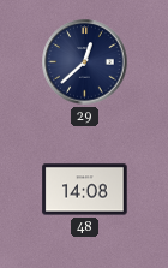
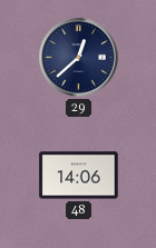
48: 14:08 -> 14:06 (79, 176)
